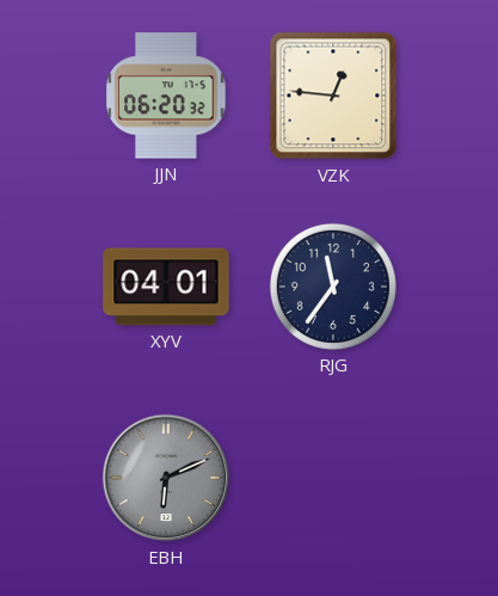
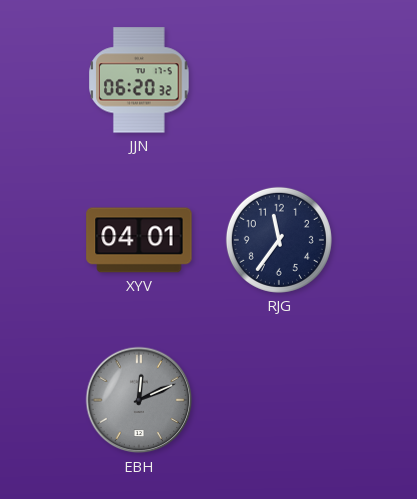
VZK: 12:46 -> none (333, 96)
EBH: 6:11 -> 12:11 (139, 400)
